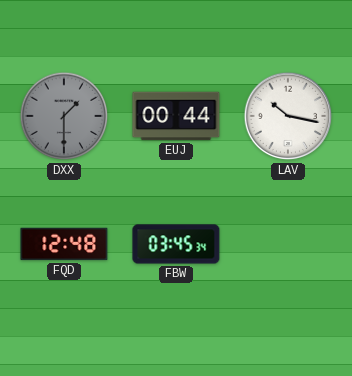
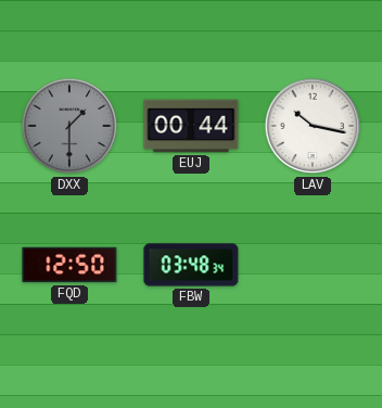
FQD: 12:48 -> 12:50 (69, 265)
FBW: 03:45 -> 03:48 (191, 265)
